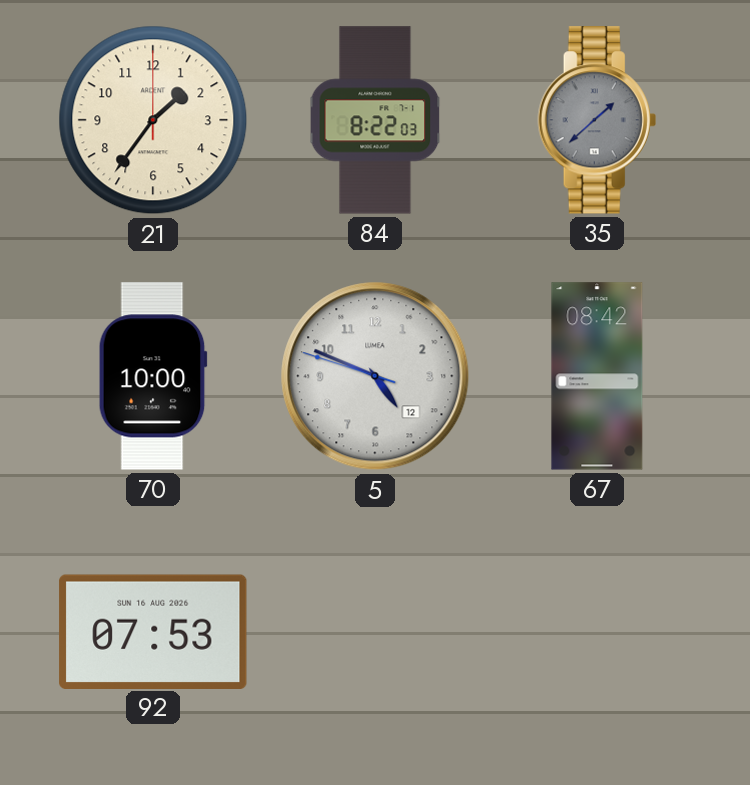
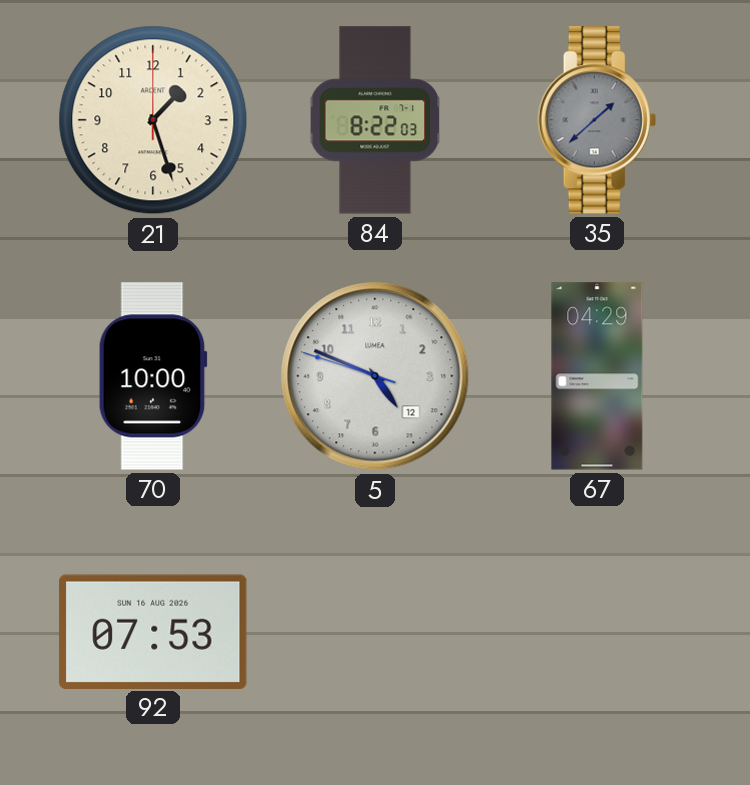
21: 1:36 -> 1:27 (153, 120)
67: 08:42 -> 04:29 (597, 376)
